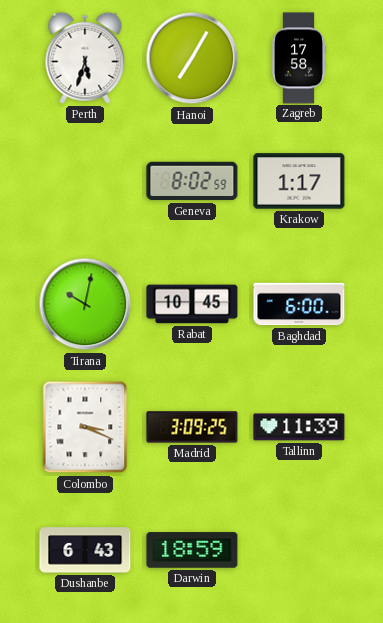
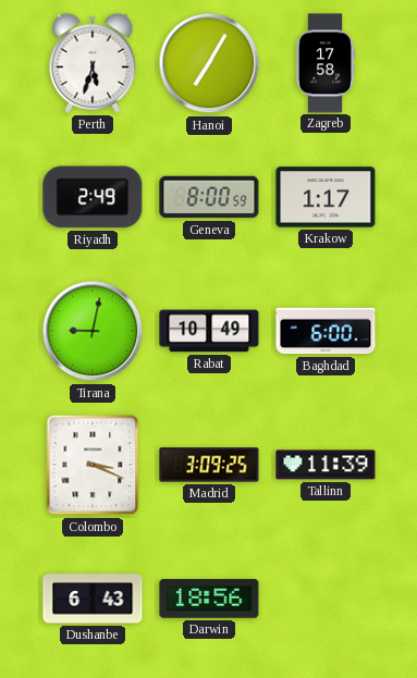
Riyadh: none -> 2:49 (93, 197)
Geneva: 8:02 -> 8:00 (209, 197)
Tirana: 10:02 -> 9:02 (93, 331)
Rabat: 10:45 -> 10:49 (209, 331)
Darwin: 18:59 -> 18:56 (209, 599)
